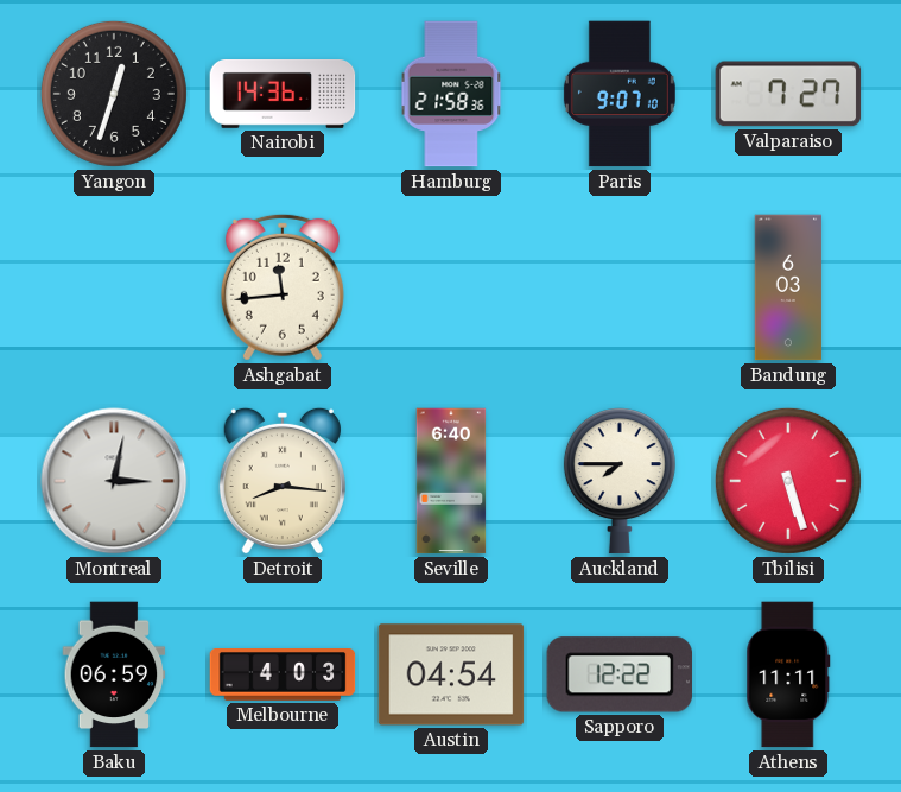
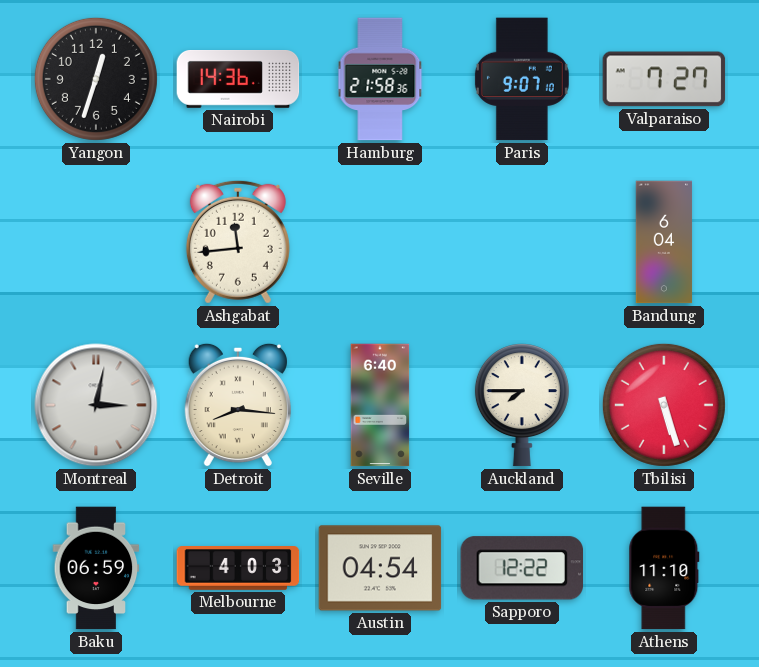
Bandung: 6:03 -> 6:04 (664, 242)
Athens: 11:11 -> 11:10 (664, 568)
